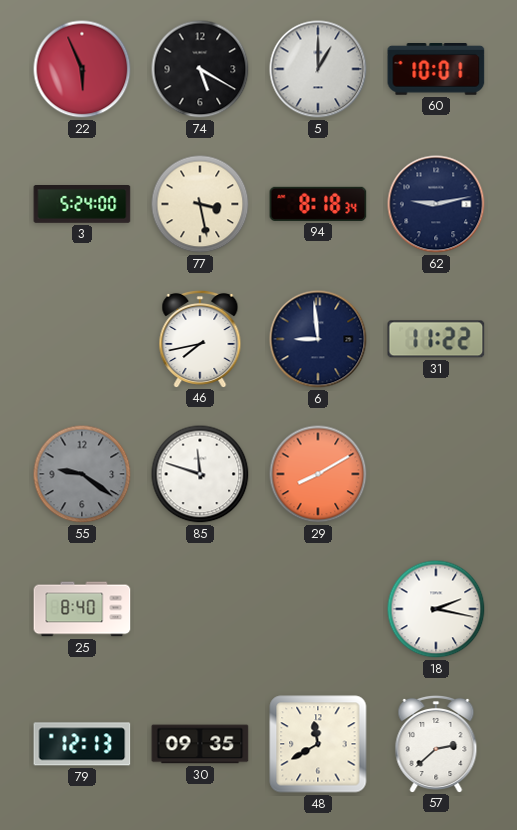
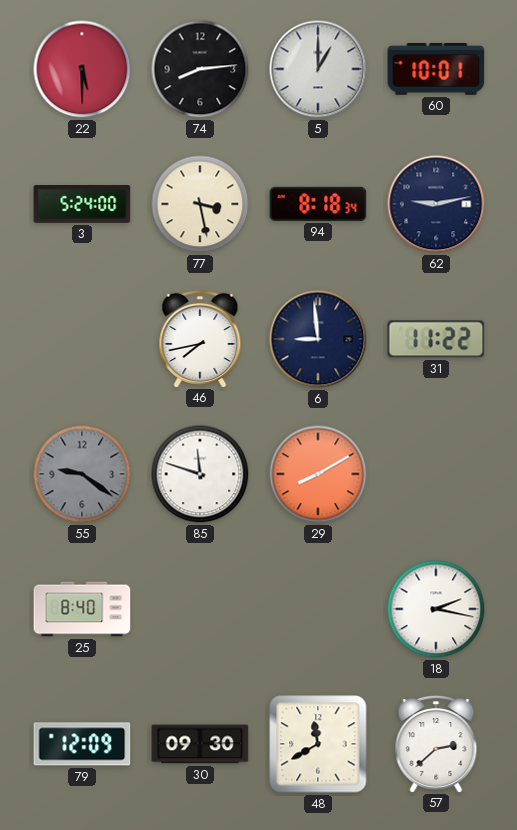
22: 5:56 -> 5:30 (82, 69)
74: 5:20 -> 8:14 (200, 69)
79: 12:13 -> 12:09 (82, 744)
30: 09:35 -> 09:30 (200, 744)
